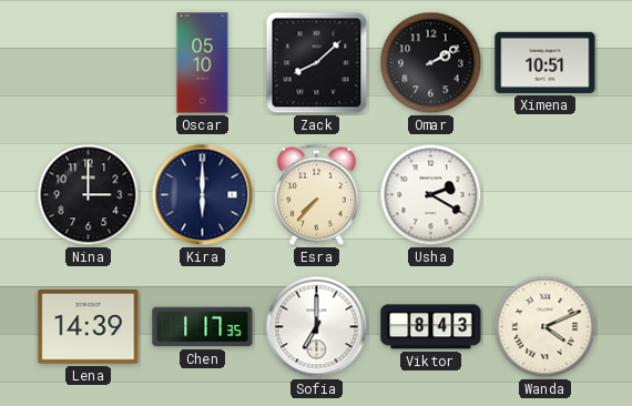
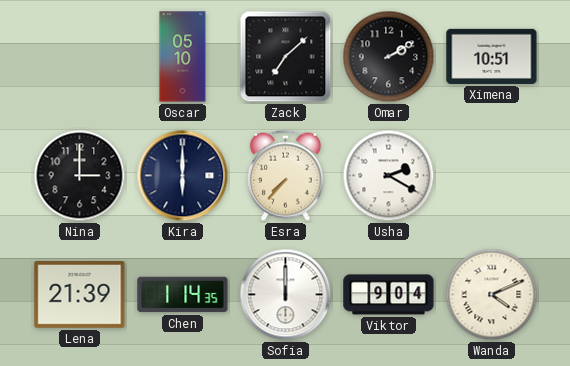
Zack: 8:08 -> 7:08 (286, 57)
Lena: 14:39 -> 21:39 (80, 295)
Chen: 1:17 -> 1:14 (183, 295)
Sofia: 7:00 -> 12:00 (286, 295)
Viktor: 8:43 -> 9:04 (389, 295)
